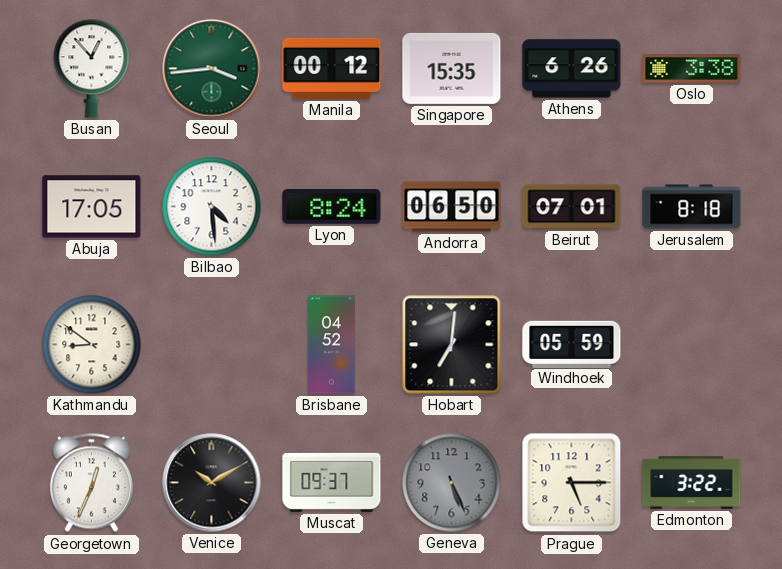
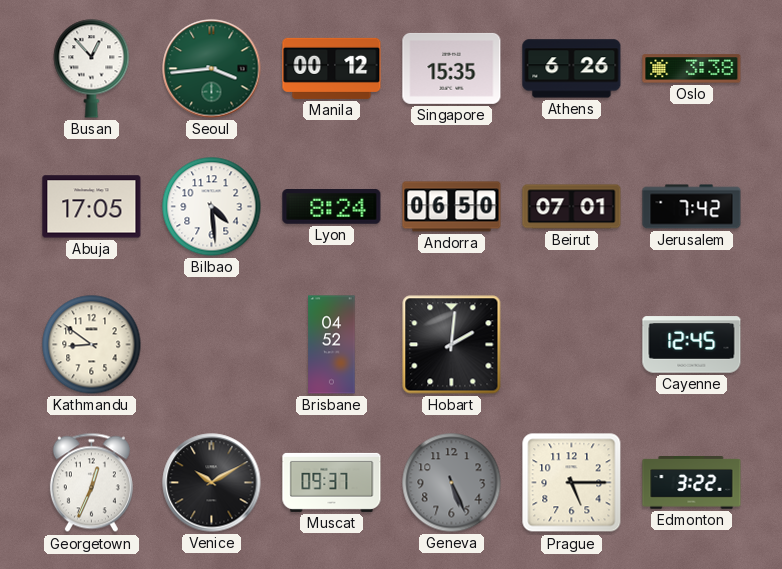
Jerusalem: 8:18 -> 7:42 (692, 207)
Hobart: 7:01 -> 2:01 (452, 345)
Windhoek: 05:59 -> none (572, 344)
Cayenne: none -> 12:45 (692, 345)
